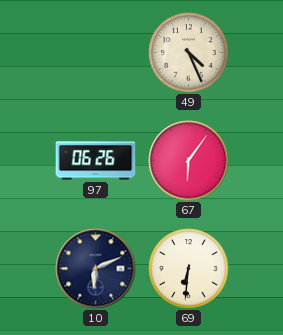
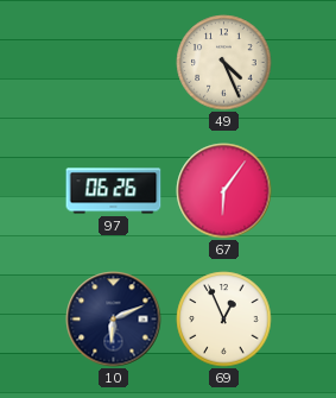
69: 6:31 -> 12:56 (224, 320)
